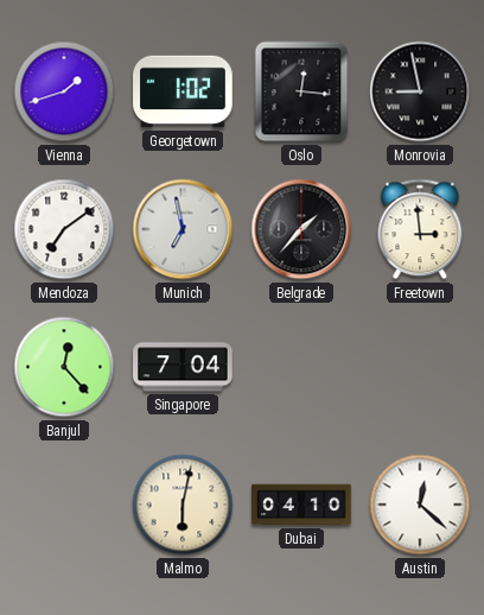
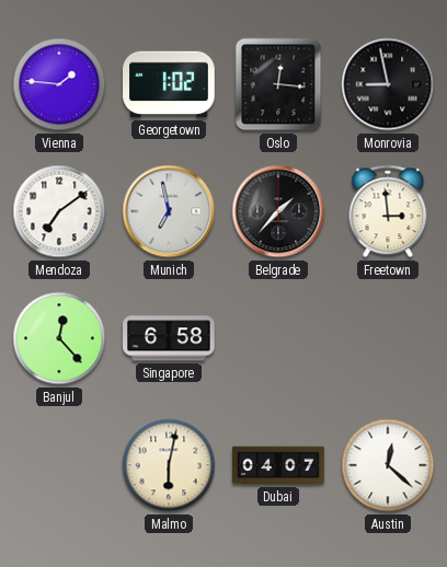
Vienna: 1:42 -> 1:46 (59, 84)
Singapore: 7:04 -> 6:58 (169, 338)
Dubai: 04:10 -> 04:07 (278, 465)
